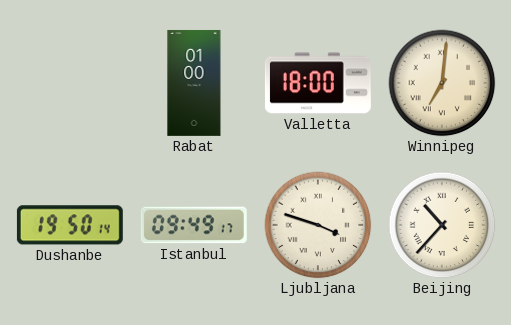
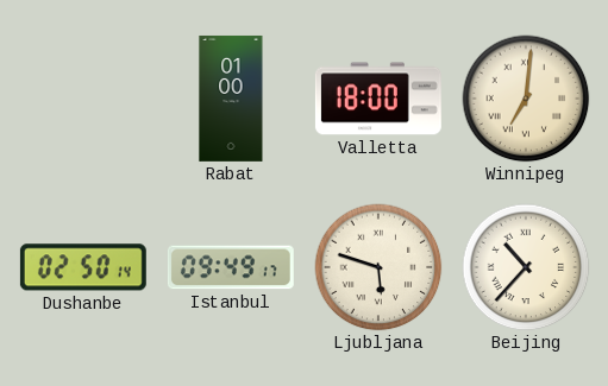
Dushanbe: 19:50 -> 02:50 (83, 267)
Ljubljana: 3:48 -> 5:48 (378, 267)
